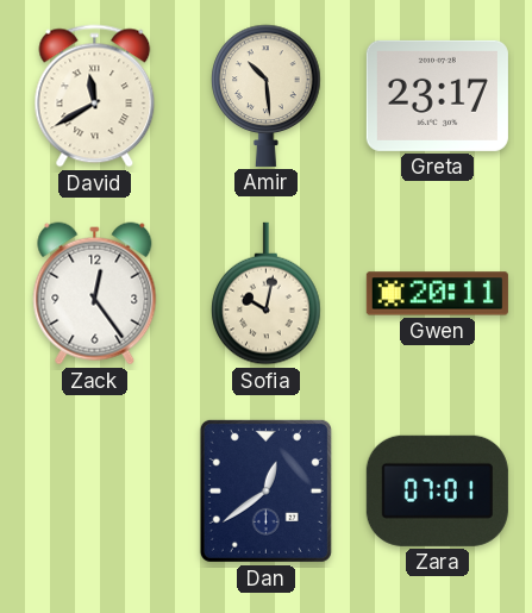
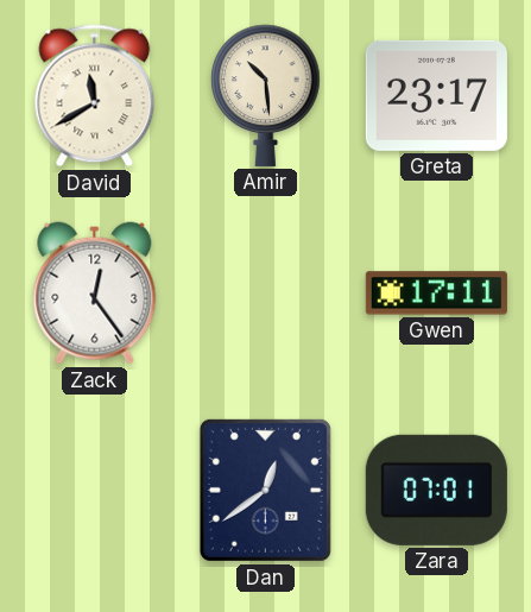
Sofia: 10:02 -> none (267, 294)
Gwen: 20:11 -> 17:11 (436, 294)
